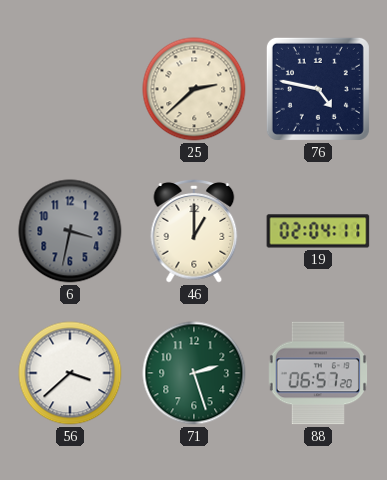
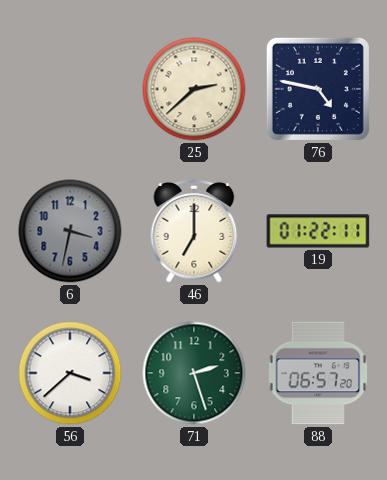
46: 1:00 -> 7:00 (194, 231)
19: 02:04 -> 01:22 (318, 231)
